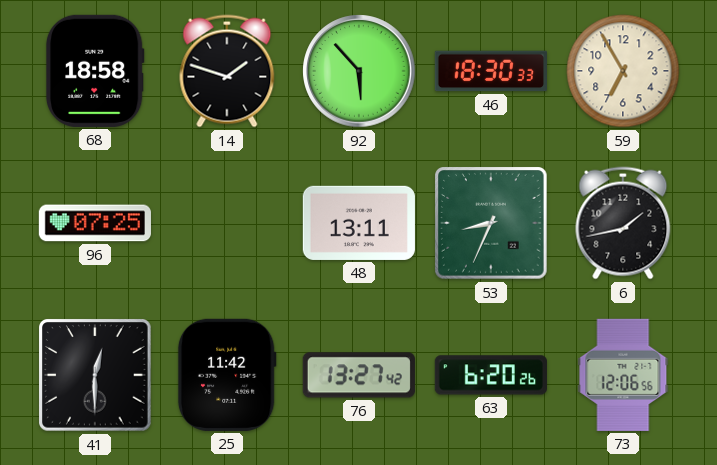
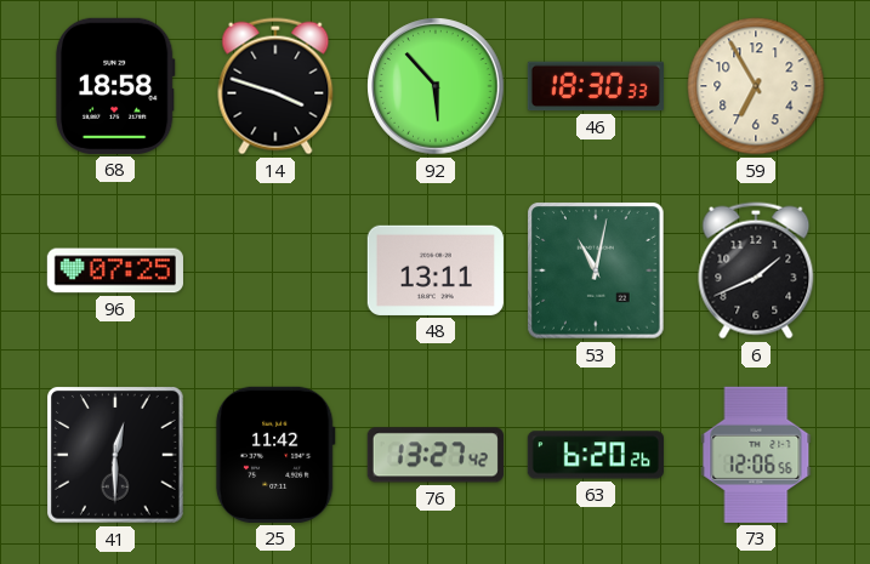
14: 1:48 -> 3:48 (275, 86)
53: 8:34 -> 11:02 (596, 270)
6: 1:43 -> 1:41 (756, 270)
